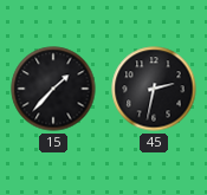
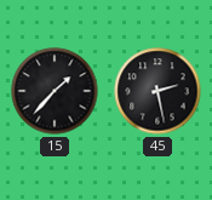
45: 2:32 -> 2:28 (157, 91)
